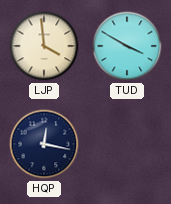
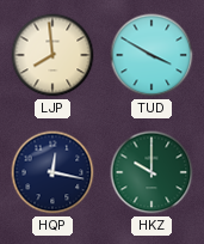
LJP: 3:59 -> 7:59 (52, 55)
HKZ: none -> 10:00 (152, 172)
